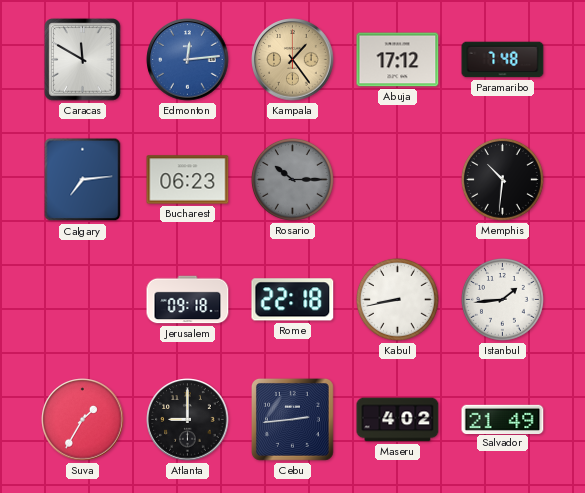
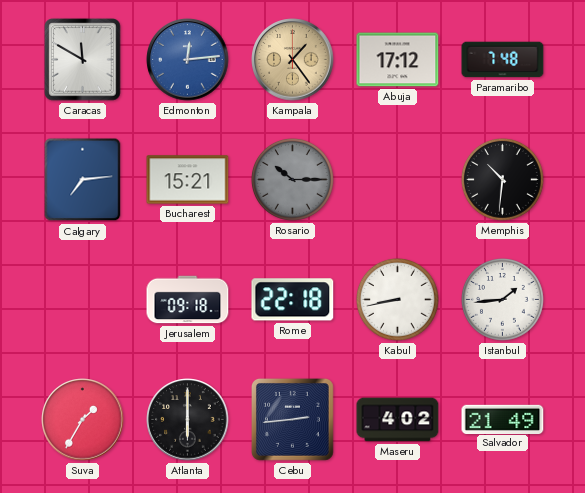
Bucharest: 06:23 -> 15:21 (188, 180)
Atlanta: 9:00 -> 6:00 (188, 420)
